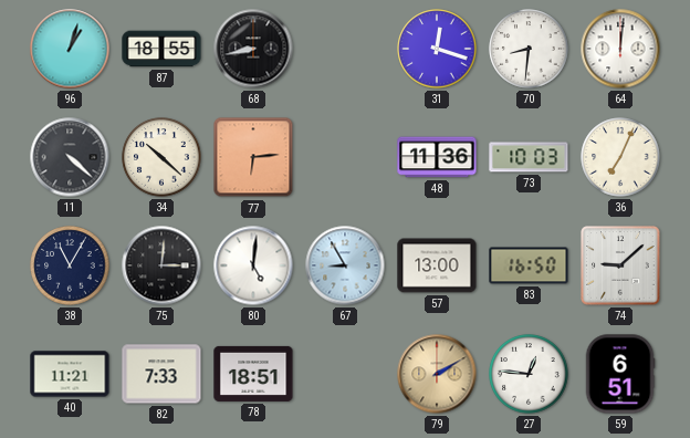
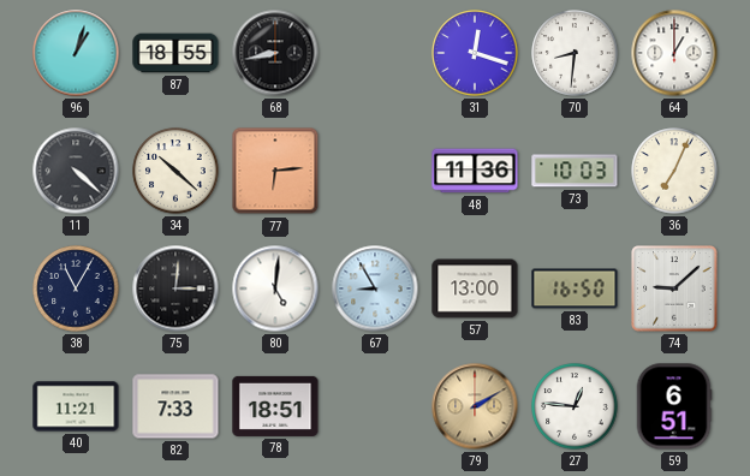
64: 12:01 -> 1:00 (674, 53)
